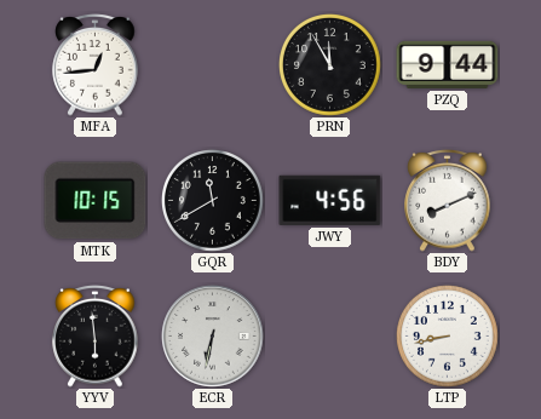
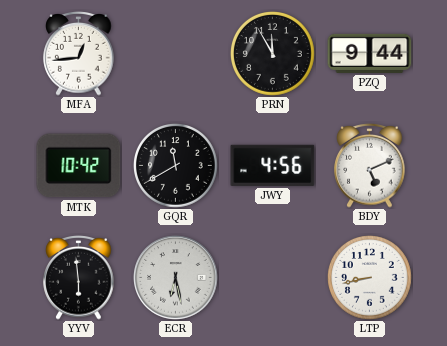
MTK: 10:15 -> 10:42 (79, 166)
BDY: 8:11 -> 5:11 (370, 166)
ECR: 6:32 -> 6:28 (176, 278)
